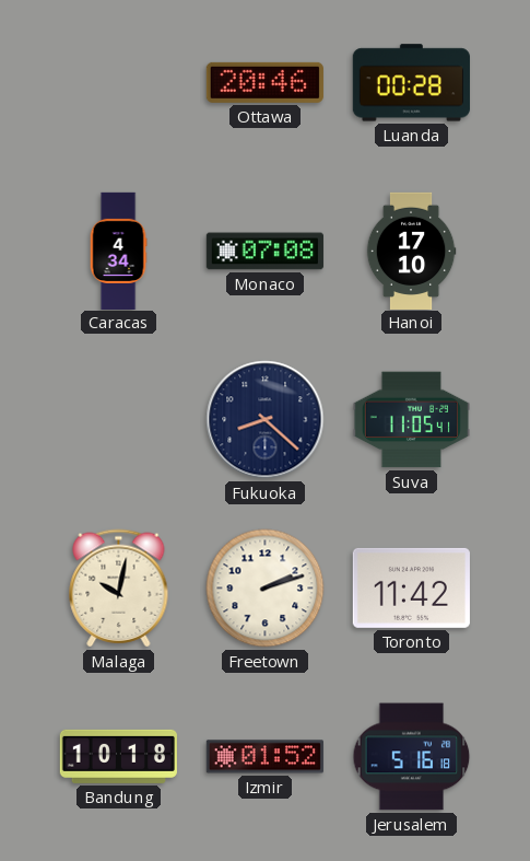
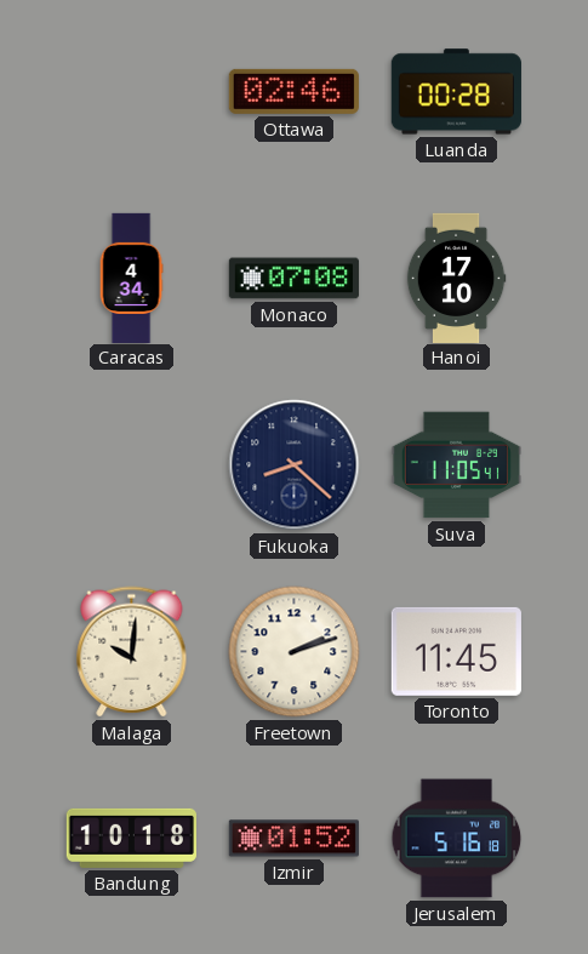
Ottawa: 20:46 -> 02:46 (293, 91)
Malaga: 10:02 -> 10:01 (132, 652)
Toronto: 11:42 -> 11:45 (456, 651)
